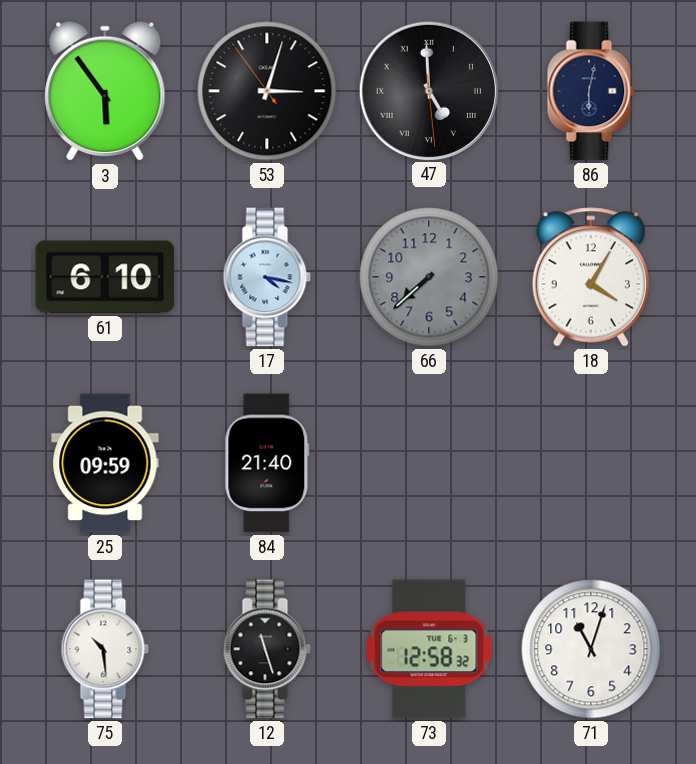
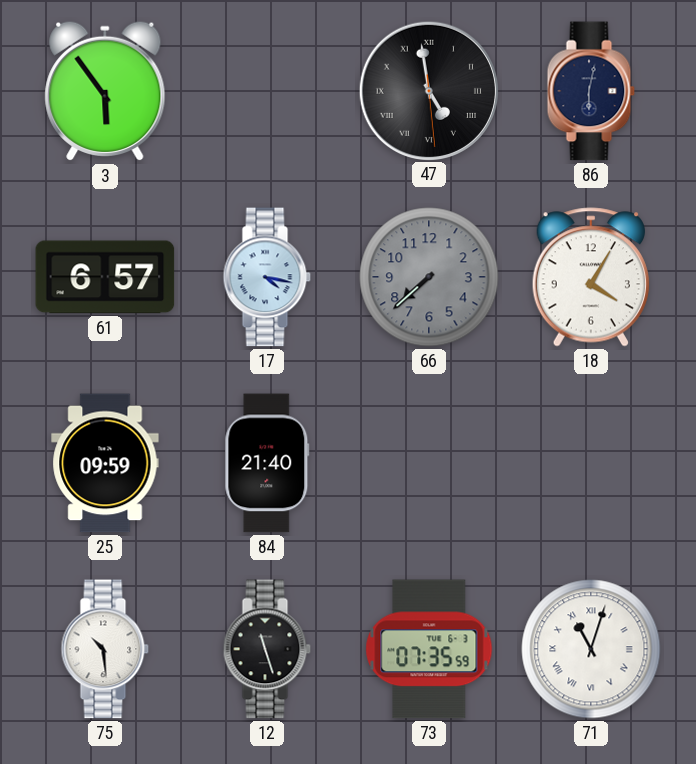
53: 3:02 -> none (267, 91)
47: 4:59 -> 4:58 (428, 90)
61: 6:10 -> 6:57 (105, 277)
73: 12:58 -> 07:35 (429, 649)
71 numerals: Arabic -> Roman (591, 649)
